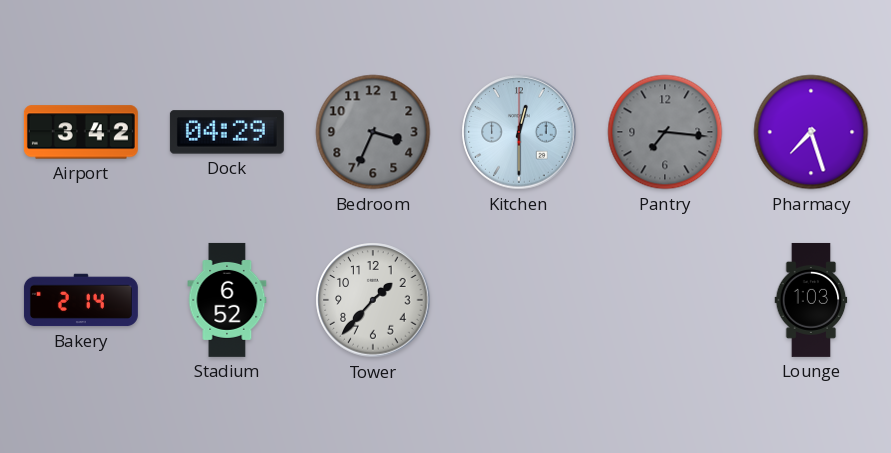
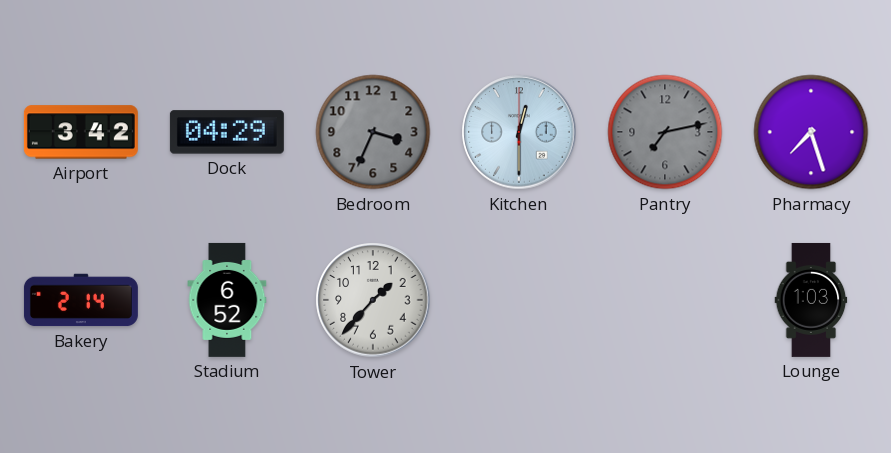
Pantry: 7:16 -> 7:13 (665, 132)
